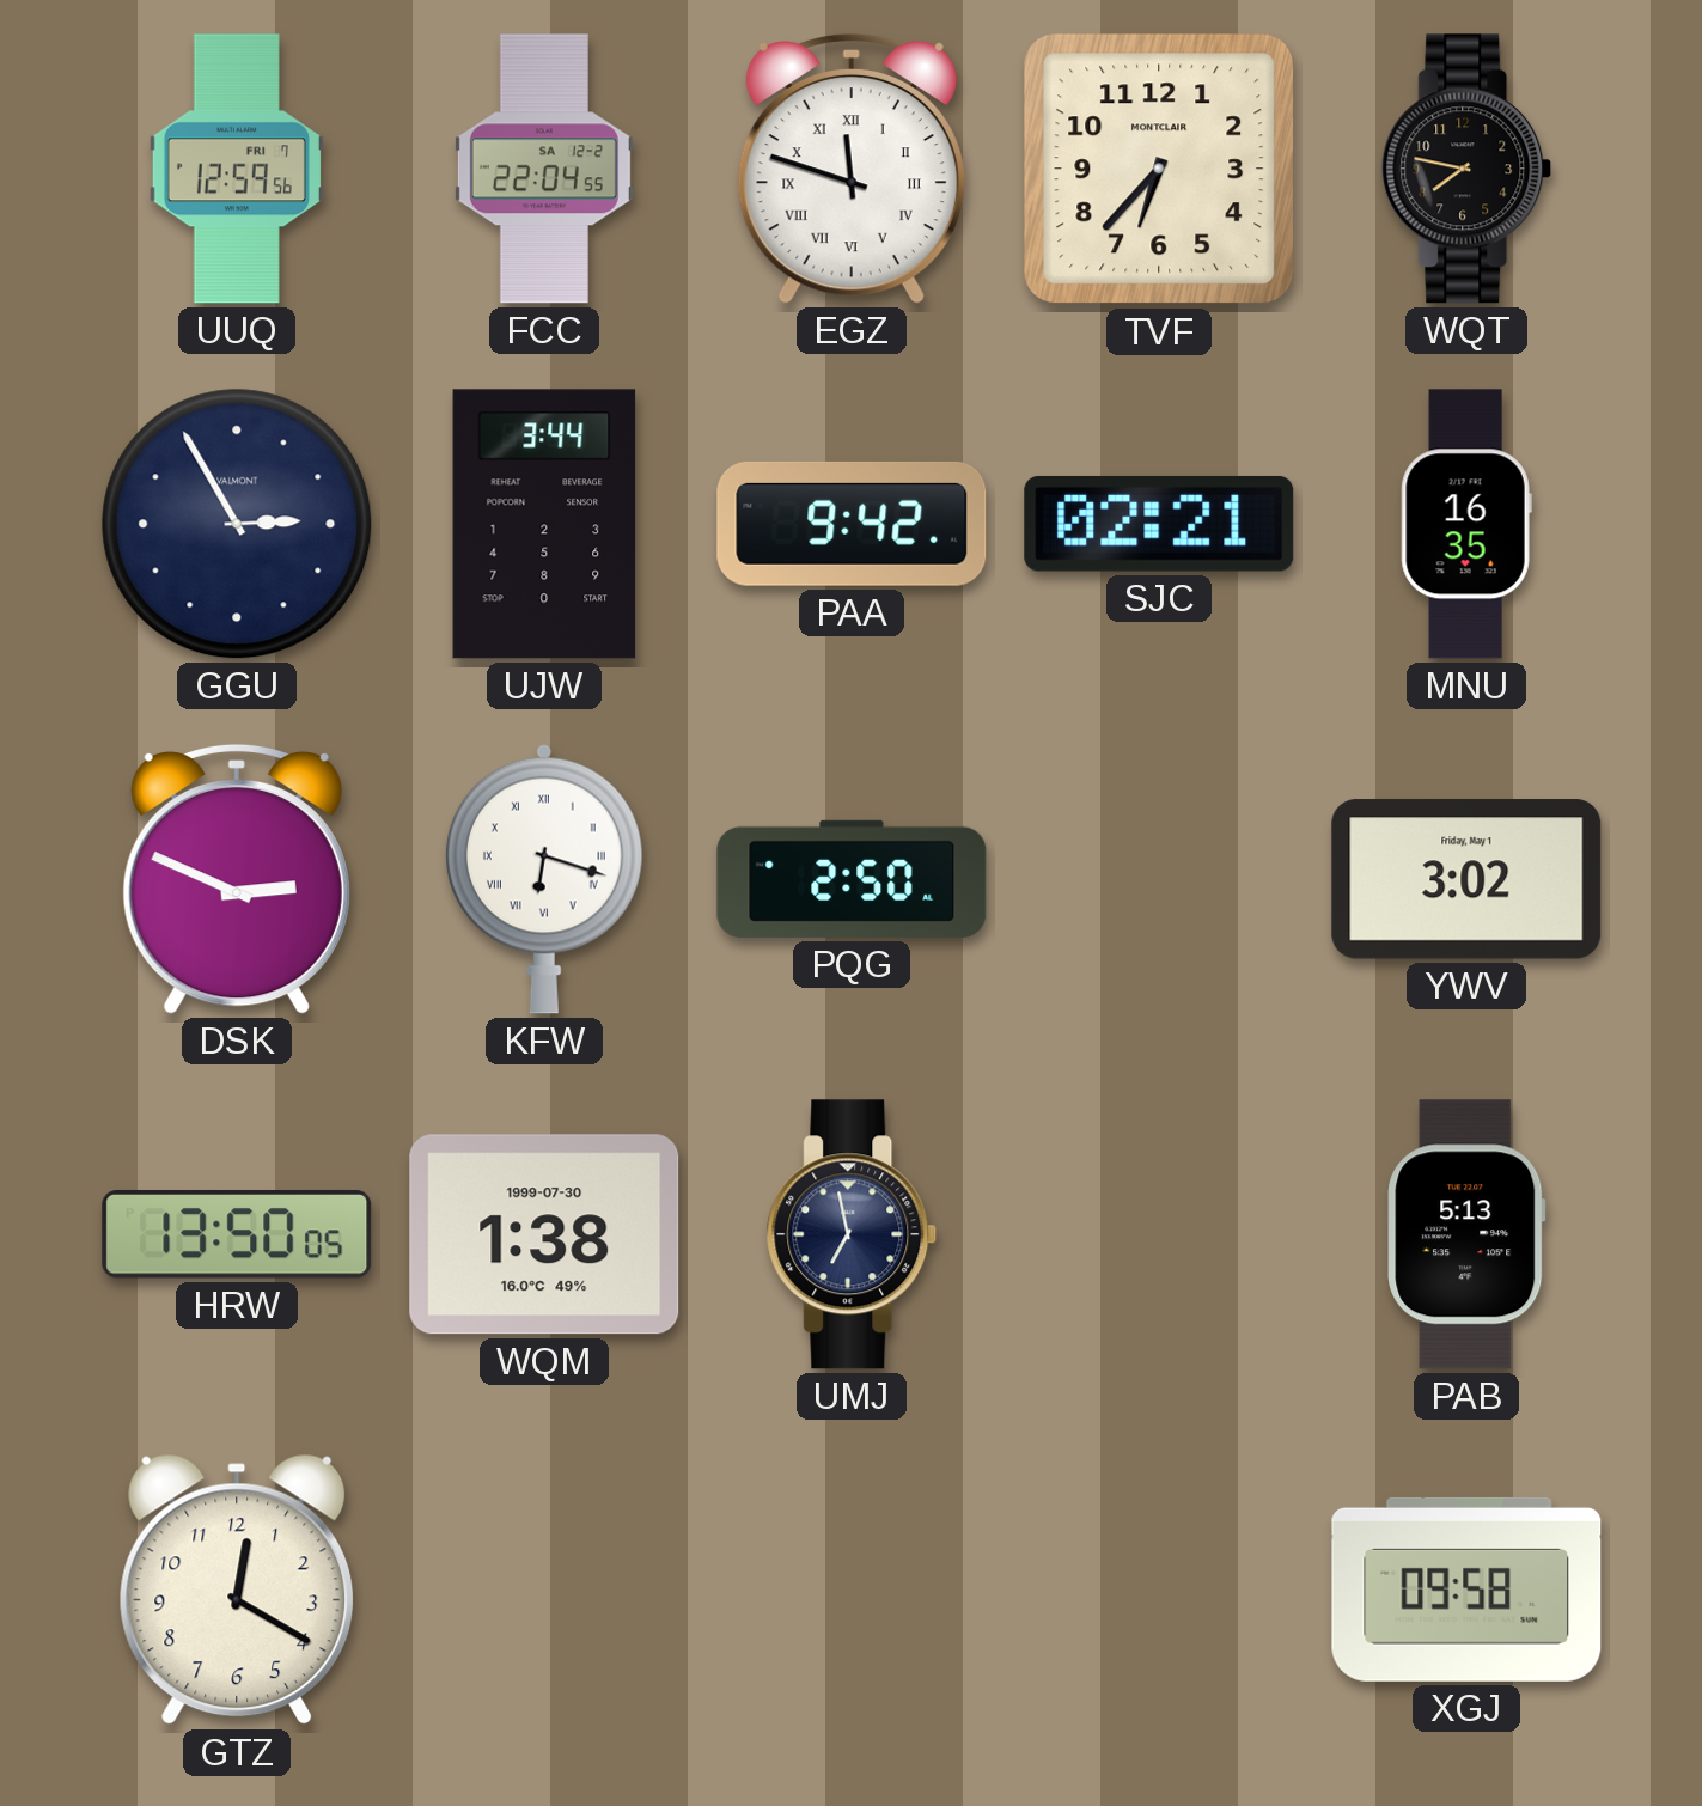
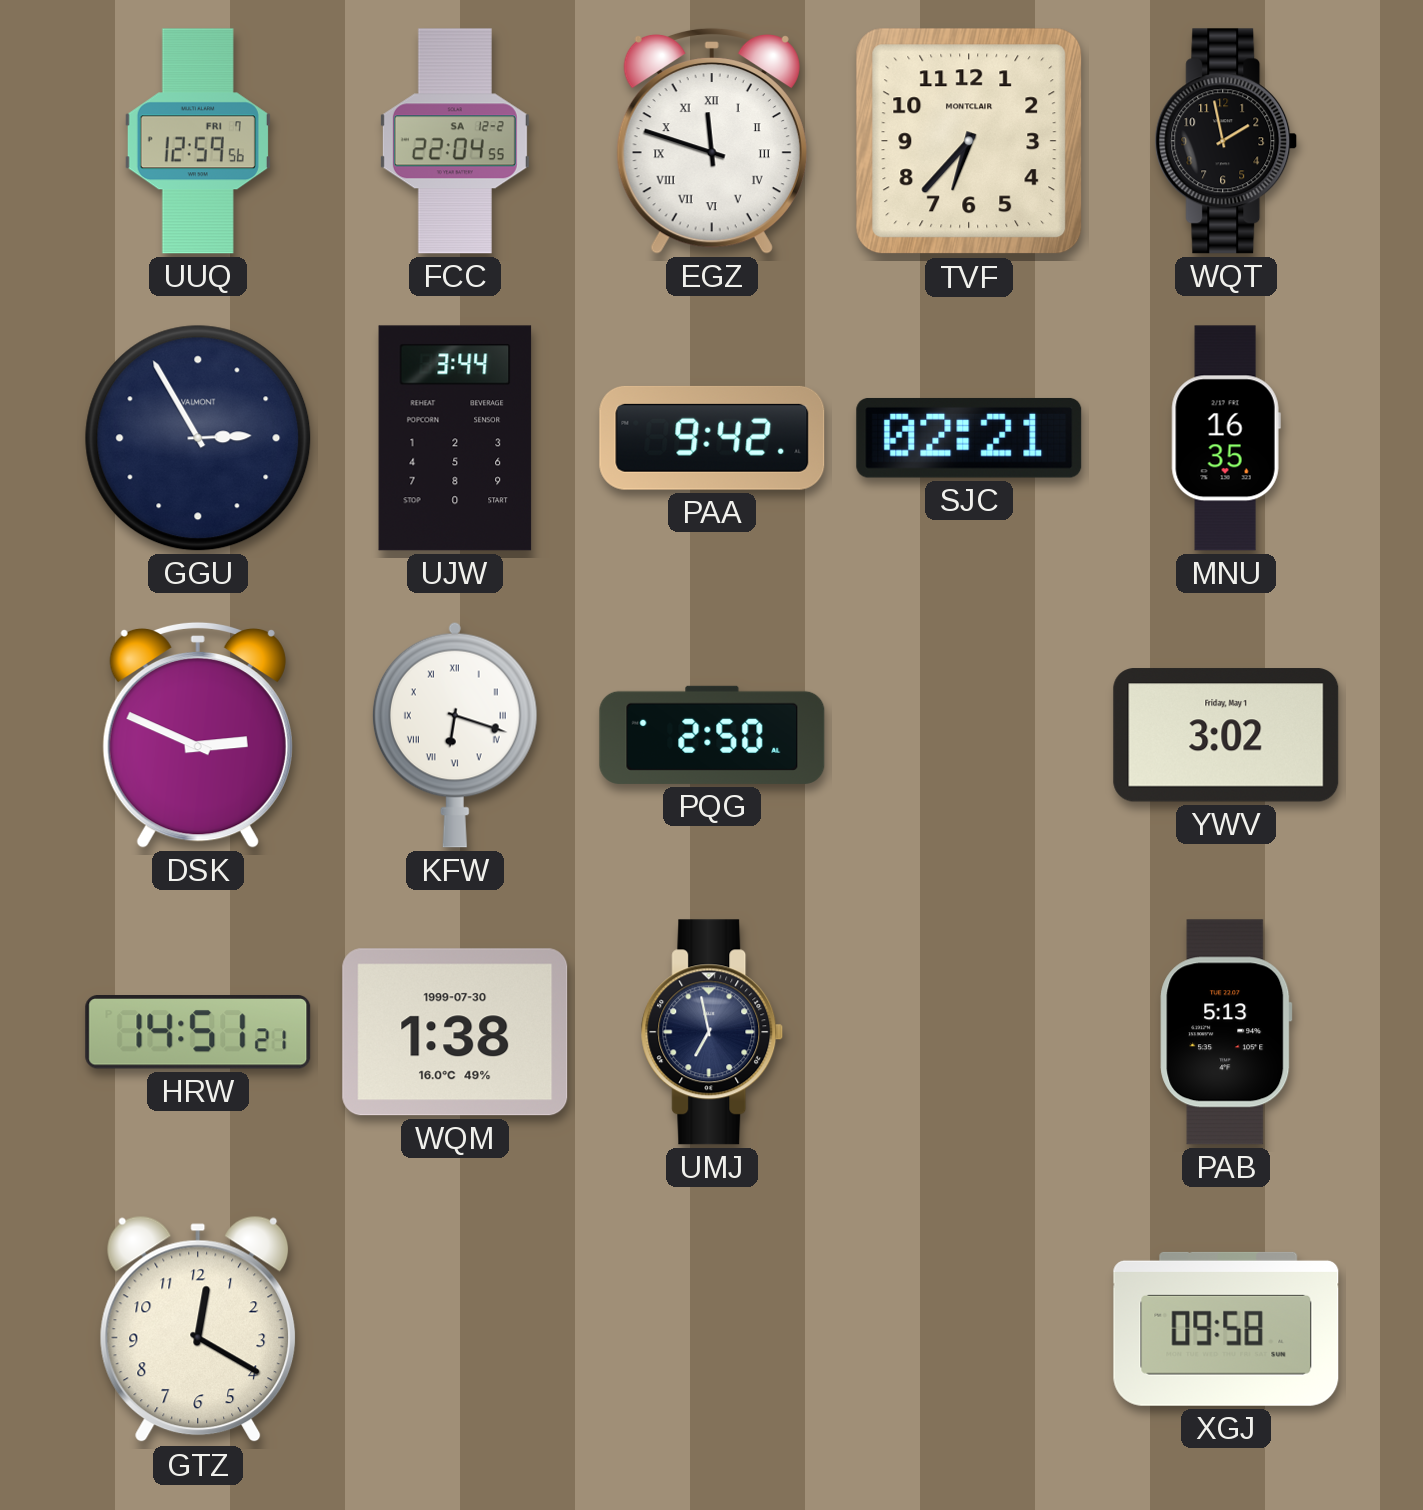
WQT: 7:47 -> 1:58 (1226, 141)
HRW: 13:50 -> 14:51 (198, 1032)
